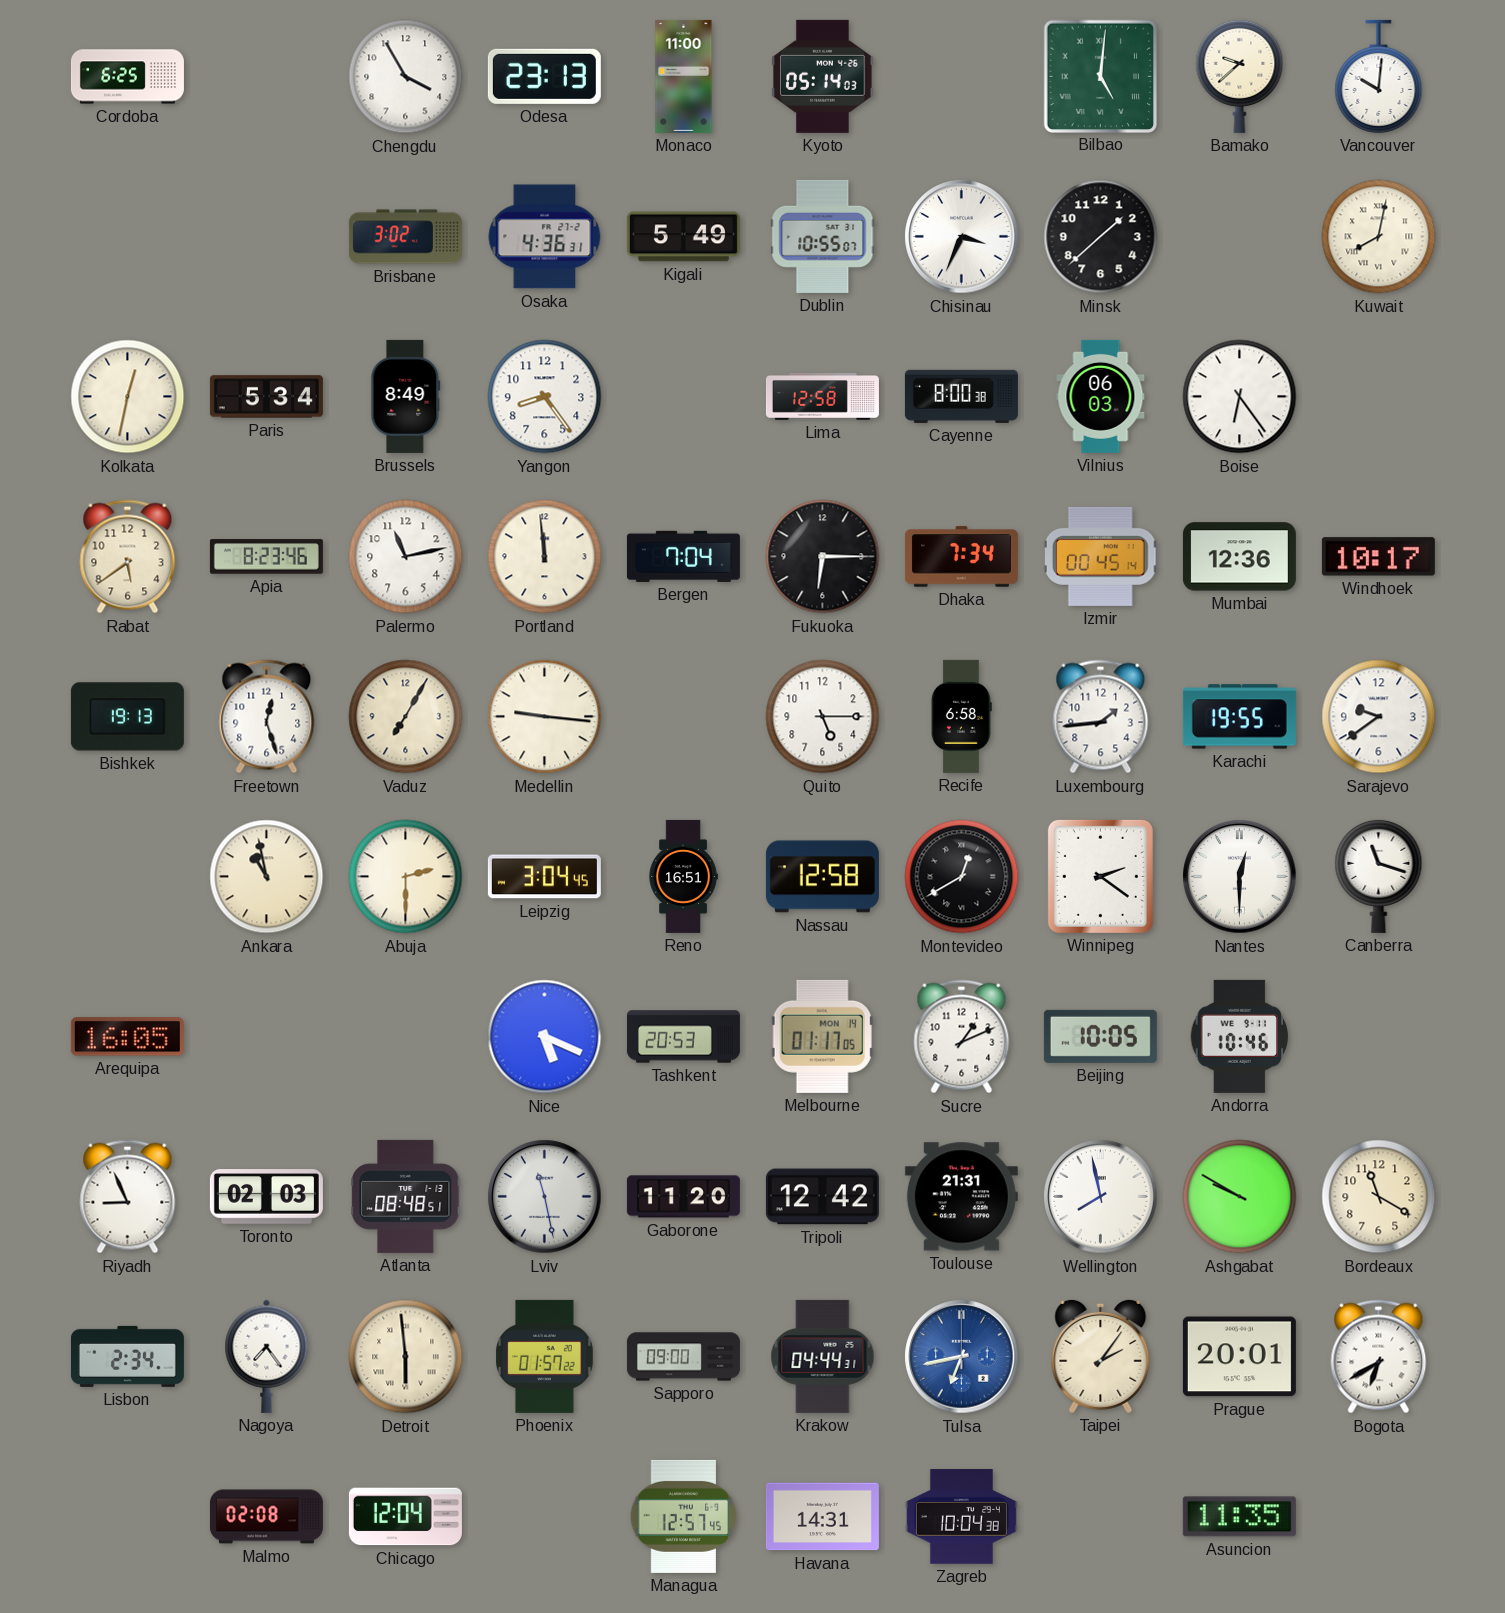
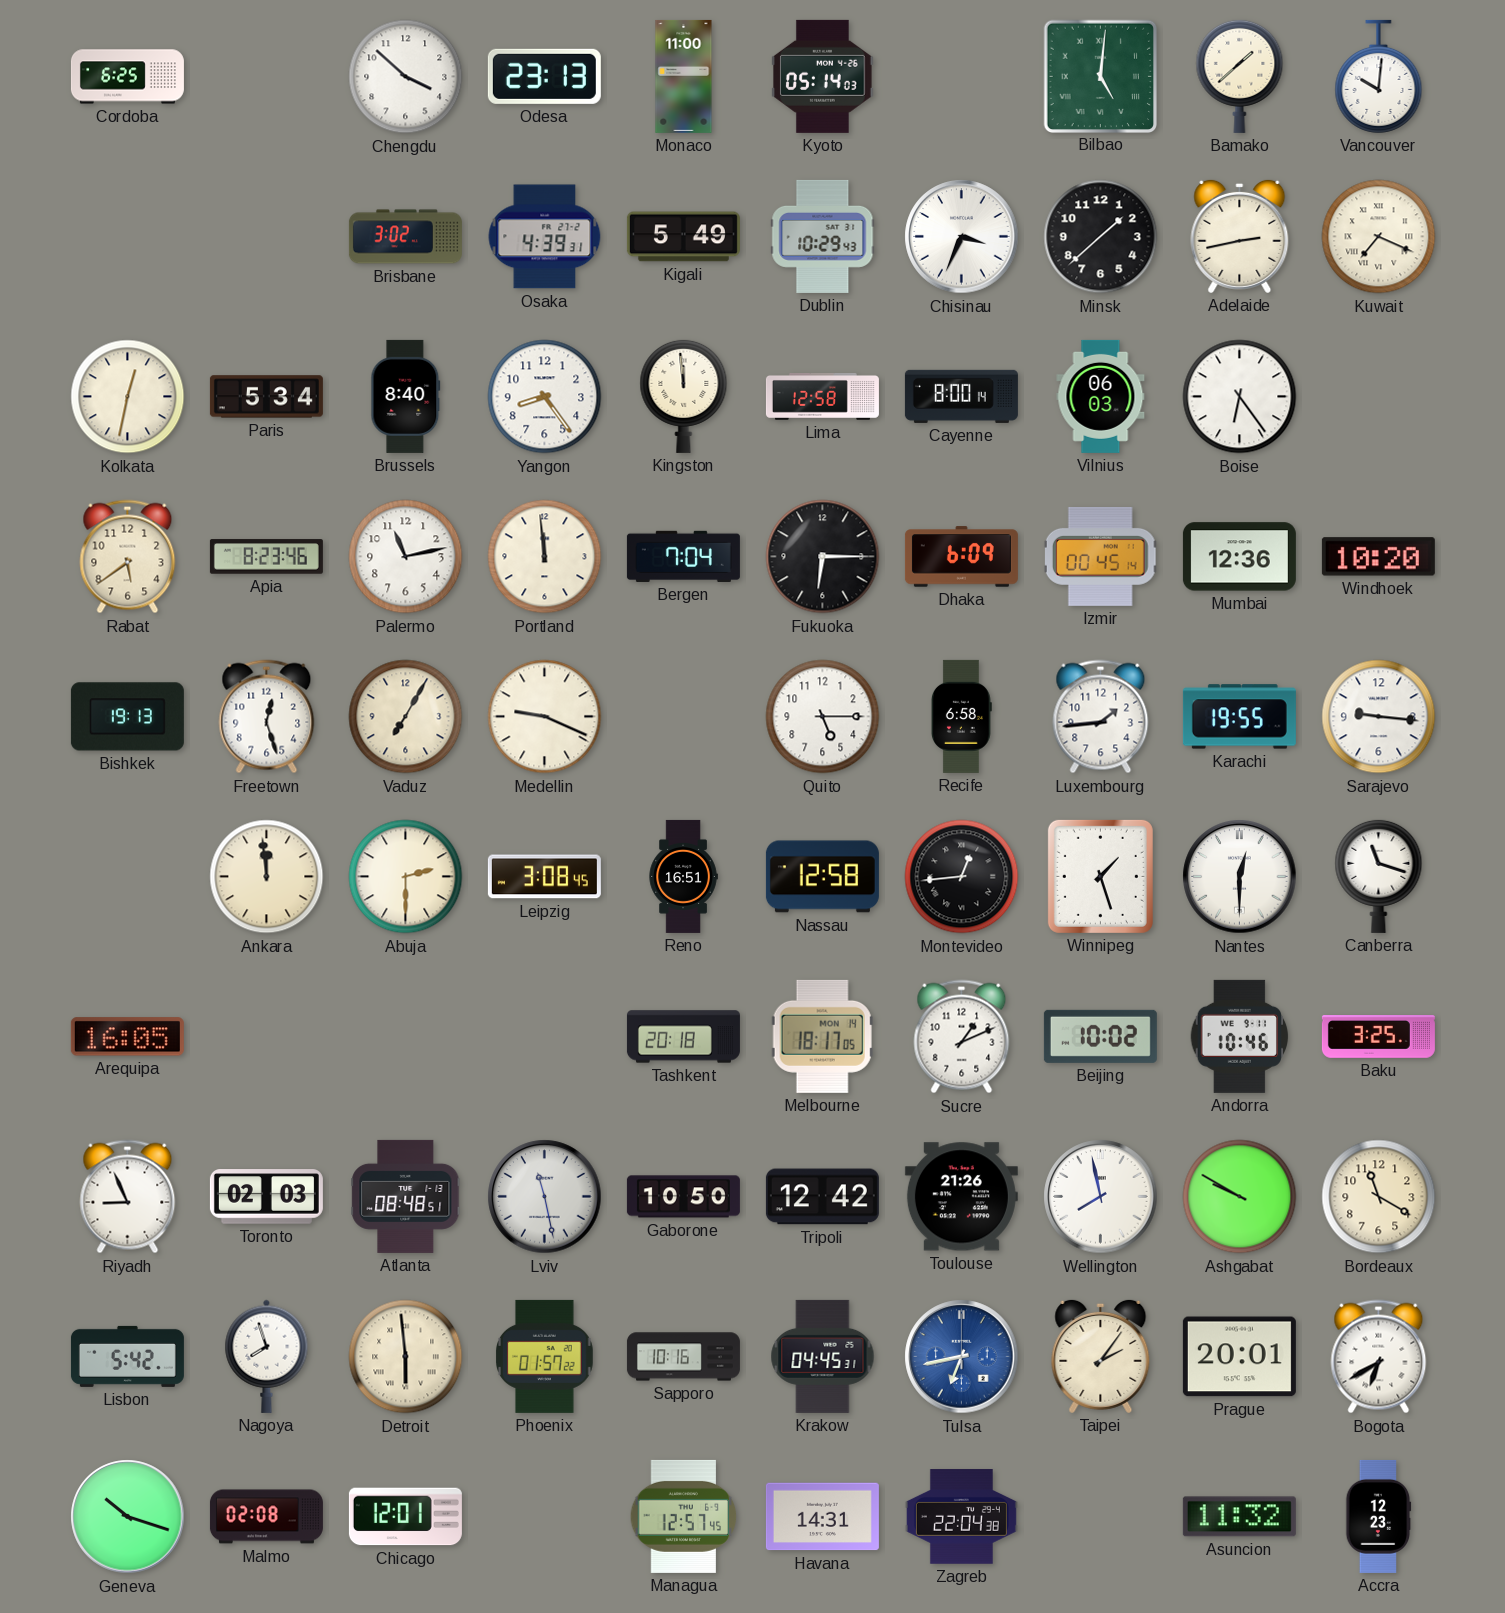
Chengdu: 3:55 -> 3:52 (406, 77)
Bamako: 9:38 -> 1:38 (1240, 76)
Osaka: 4:36 -> 4:39 (545, 237)
Dublin: 10:55 -> 10:29 (823, 236)
Adelaide: none -> 2:43 (1240, 236)
Kuwait: 8:02 -> 7:19 (1379, 237)
Brussels: 8:49 -> 8:40 (406, 396)
Kingston: none -> 11:59 (684, 396)
Cayenne: 8:00:38 -> 8:00:14 (961, 396)
Dhaka: 7:34 -> 6:09 (961, 557)
Windhoek: 10:17 -> 10:20 (1378, 557)
Medellin: 9:16 -> 9:19 (545, 717)
Sarajevo: 9:39 -> 9:16 (1379, 717)
Ankara: 10:58 -> 11:59 (267, 877)
Leipzig: 3:04 -> 3:08 (544, 877)
Montevideo: 12:40 -> 12:44 (962, 877)
Winnipeg: 2:21 -> 1:27 (1100, 876)
Nice: 5:19 -> none (545, 1037)
Tashkent: 20:53 -> 20:18 (683, 1037)
Melbourne: 01:17 -> 18:17 (822, 1036)
Beijing: 10:05 -> 10:02 (1100, 1036)
Baku: none -> 3:25 (1378, 1037)
Gaborone: 11:20 -> 10:50 (683, 1197)
Toulouse: 21:31 -> 21:26 (961, 1197)
Lisbon: 2:34 -> 5:42 (127, 1356)
Nagoya: 7:24 -> 7:57 (267, 1356)
Sapporo: 09:00 -> 10:16 (683, 1357)
Krakow: 04:44 -> 04:45 (823, 1356)
Geneva: none -> 10:18 (128, 1517)
Chicago: 12:04 -> 12:01 (405, 1517)
Zagreb: 10:04 -> 22:04 (961, 1517)
Asuncion: 11:35 -> 11:32 (1239, 1517)
Accra: none -> 12:23 (1378, 1516)
